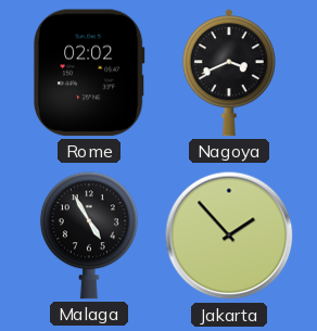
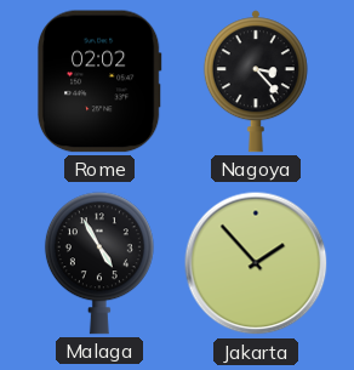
Nagoya: 3:41 -> 3:23 (256, 81)
